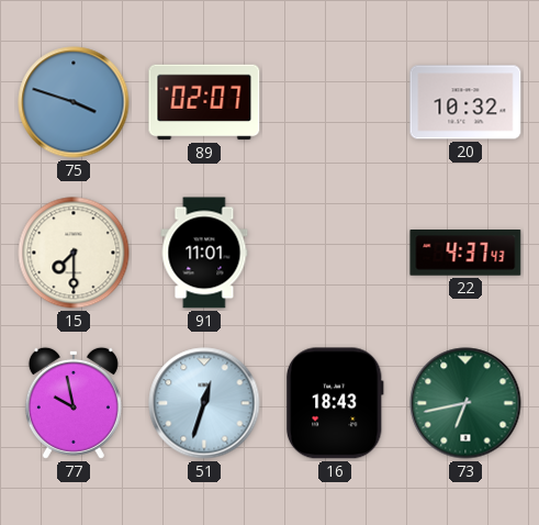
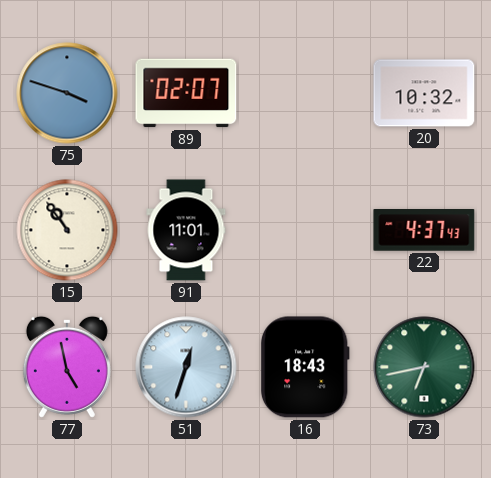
15: 7:30 -> 10:54 (67, 230)
77: 9:58 -> 4:58 (67, 367)
